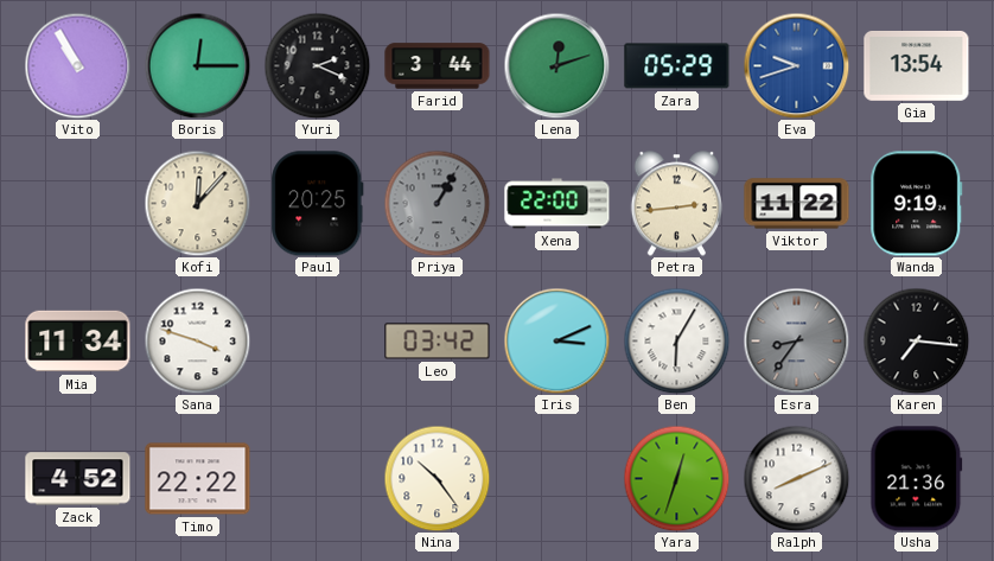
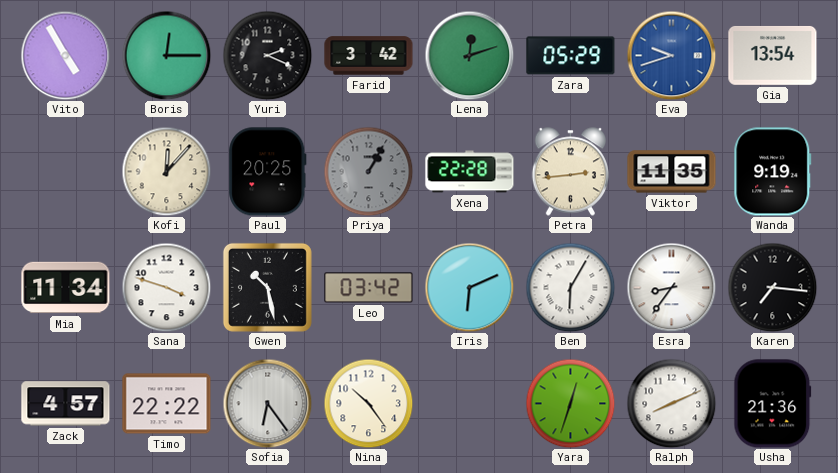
Vito: 10:55 -> 4:55 (65, 55)
Farid: 3:44 -> 3:42 (369, 56)
Xena: 22:00 -> 22:28 (470, 172)
Viktor: 11:22 -> 11:35 (672, 172)
Gwen: none -> 10:28 (267, 287)
Iris: 3:11 -> 6:11 (469, 287)
Esra dial: grey -> white (671, 287)
Zack: 4:52 -> 4:57 (66, 404)
Sofia: none -> 6:24 (267, 403)
